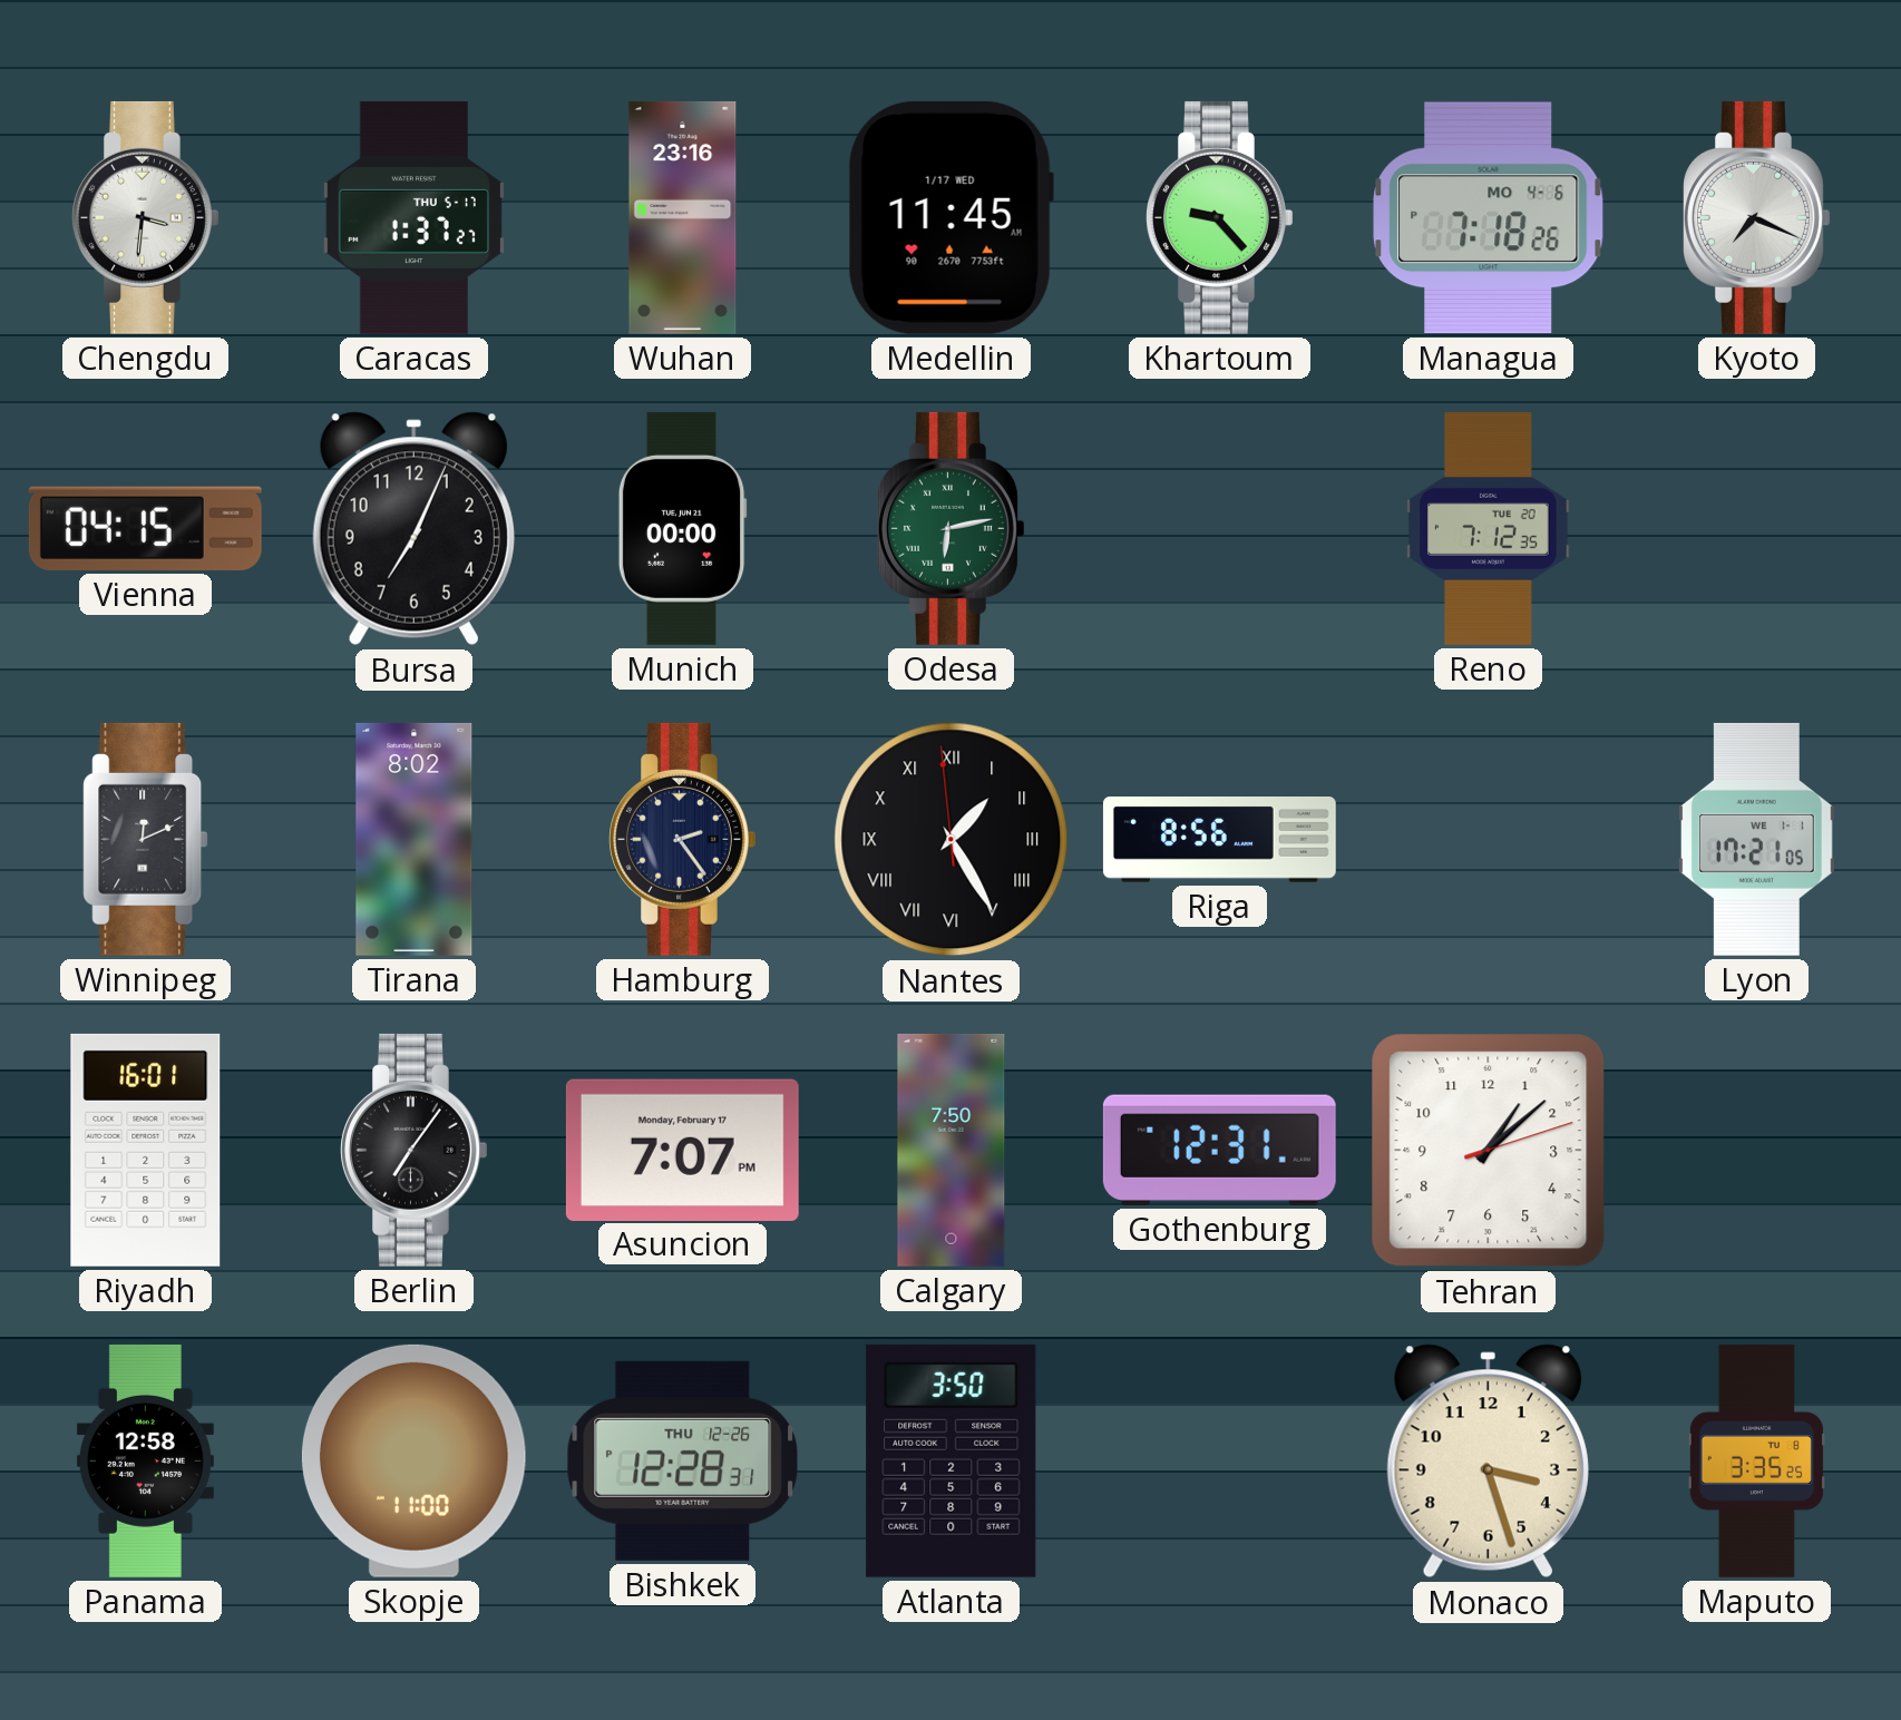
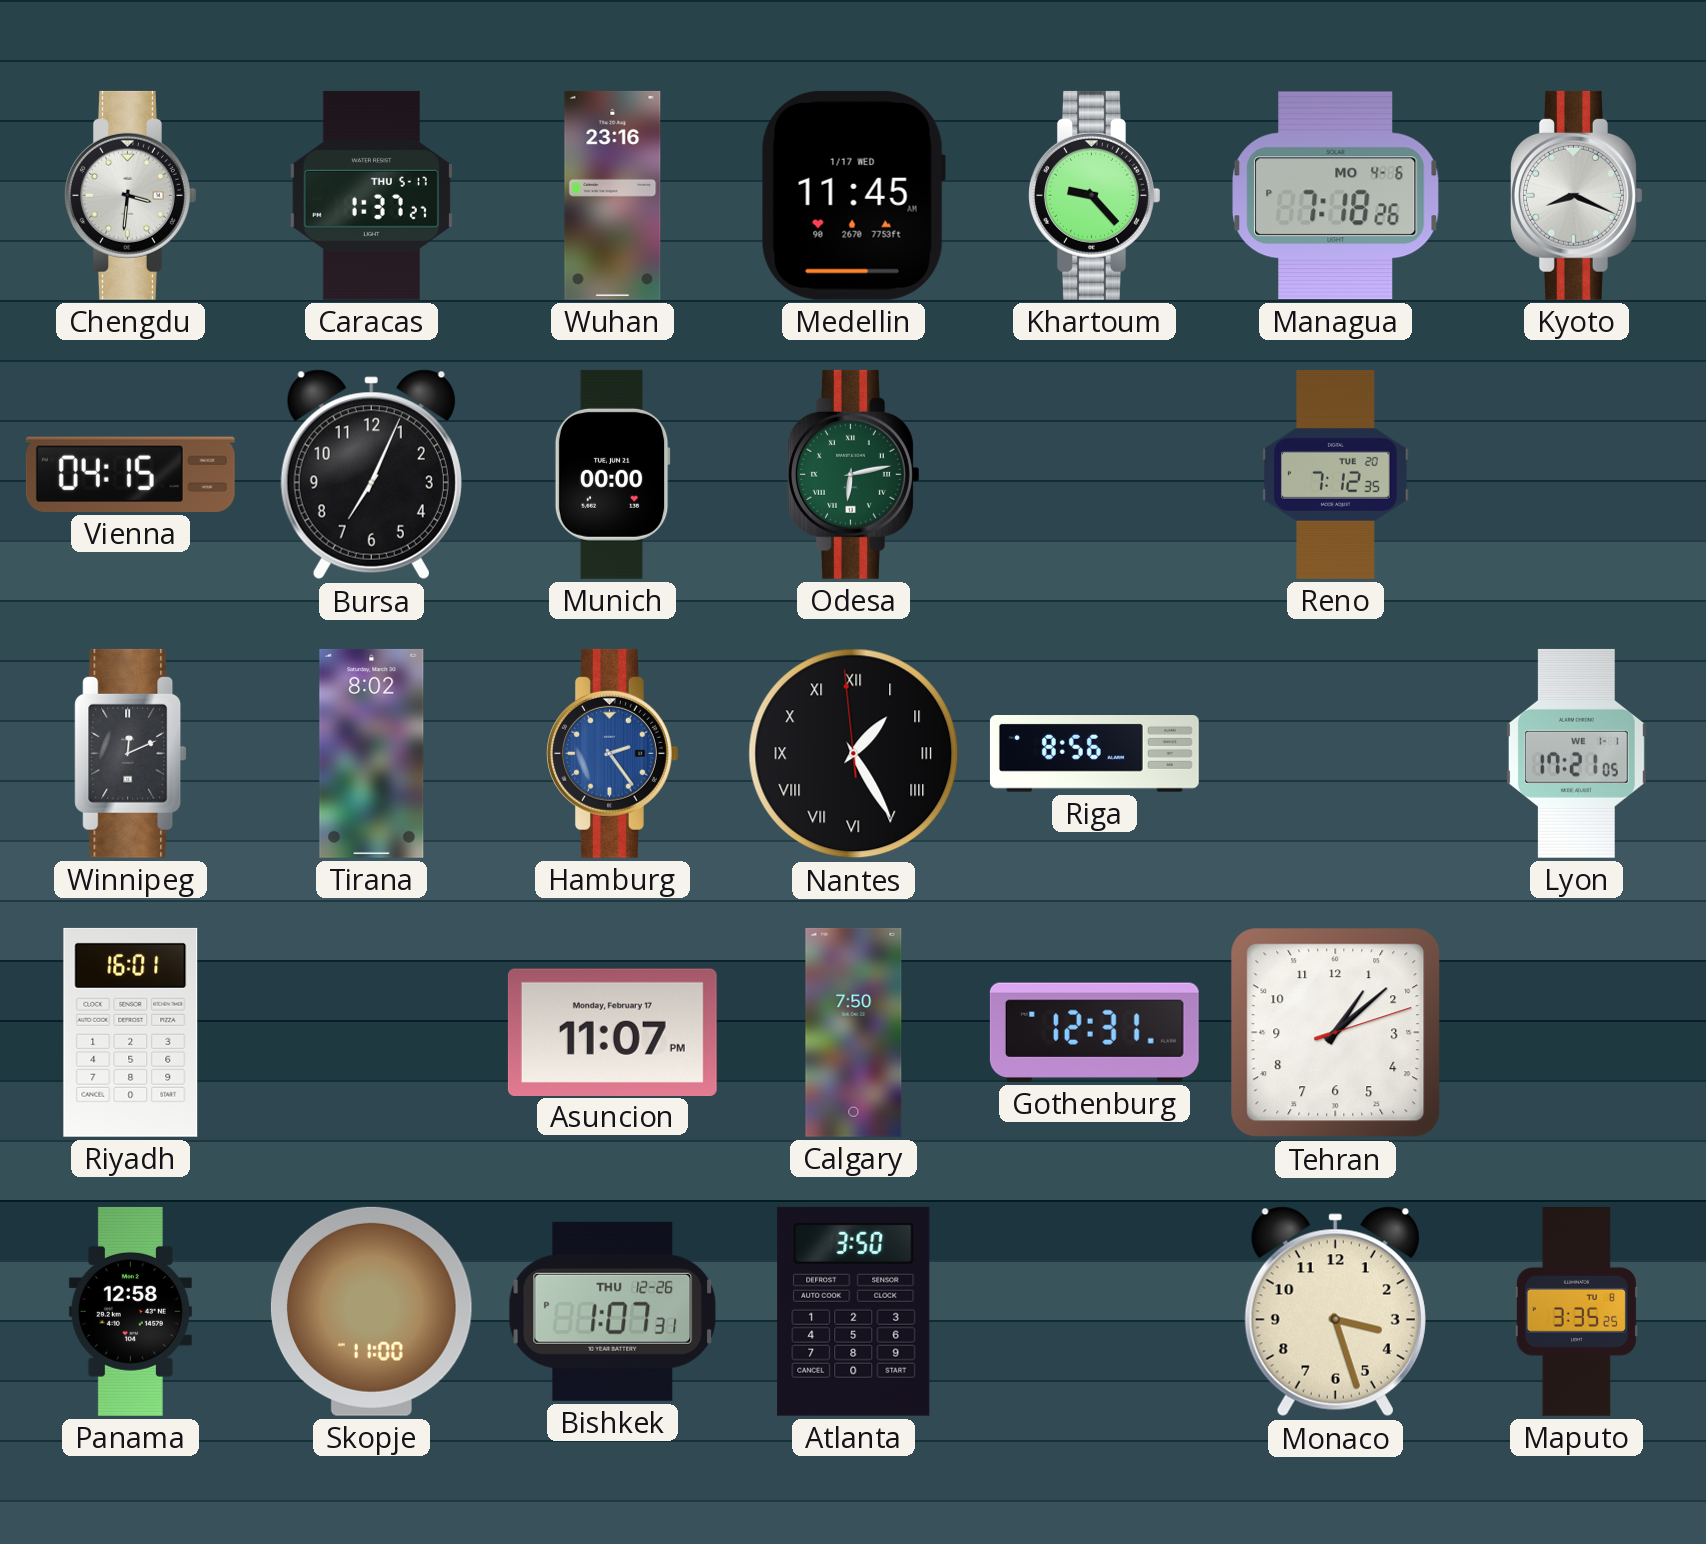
Kyoto: 7:19 -> 8:19 (1577, 195)
Hamburg dial: navy -> blue (613, 753)
Berlin: 7:06 -> none (415, 1150)
Asuncion: 7:07 -> 11:07 (612, 1032)
Bishkek: 12:28 -> 1:07 (613, 1311)
